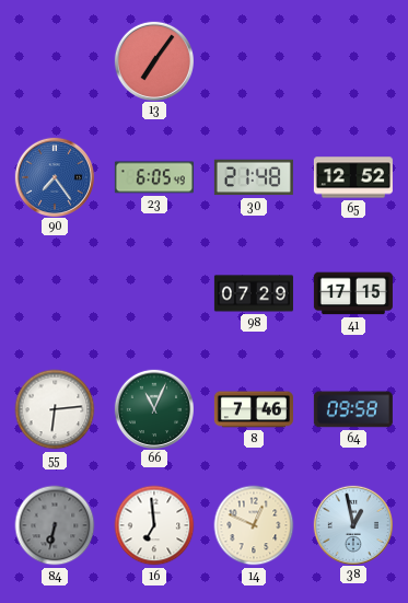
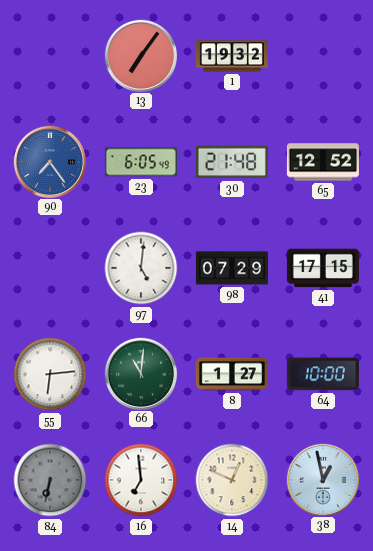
1: none -> 19:32 (232, 56)
97: none -> 5:01 (141, 268)
66: 11:04 -> 11:01 (140, 373)
8: 7:46 -> 1:27 (232, 374)
64: 09:58 -> 10:00 (323, 374)
